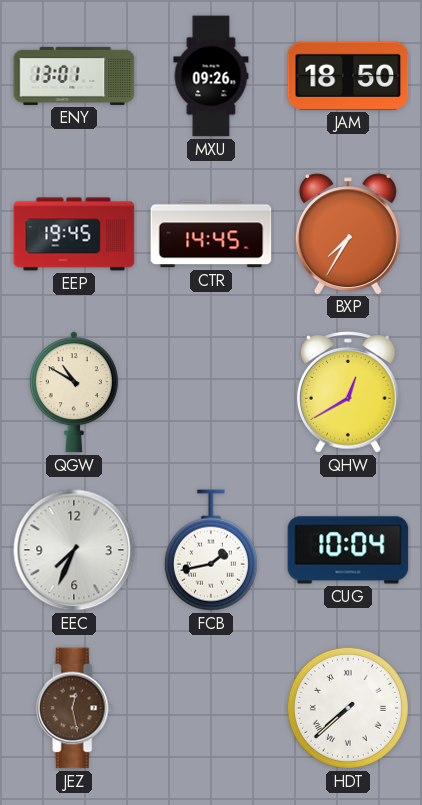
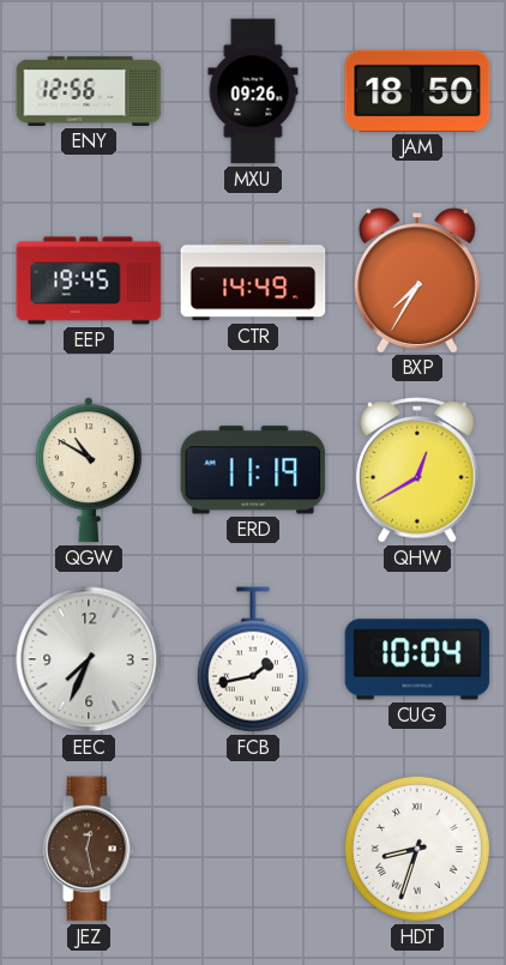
ENY: 13:01 -> 12:56 (89, 91)
CTR: 14:45 -> 14:49 (253, 281)
ERD: none -> 11:19 (253, 470)
HDT: 7:38 -> 8:33 (417, 849)
